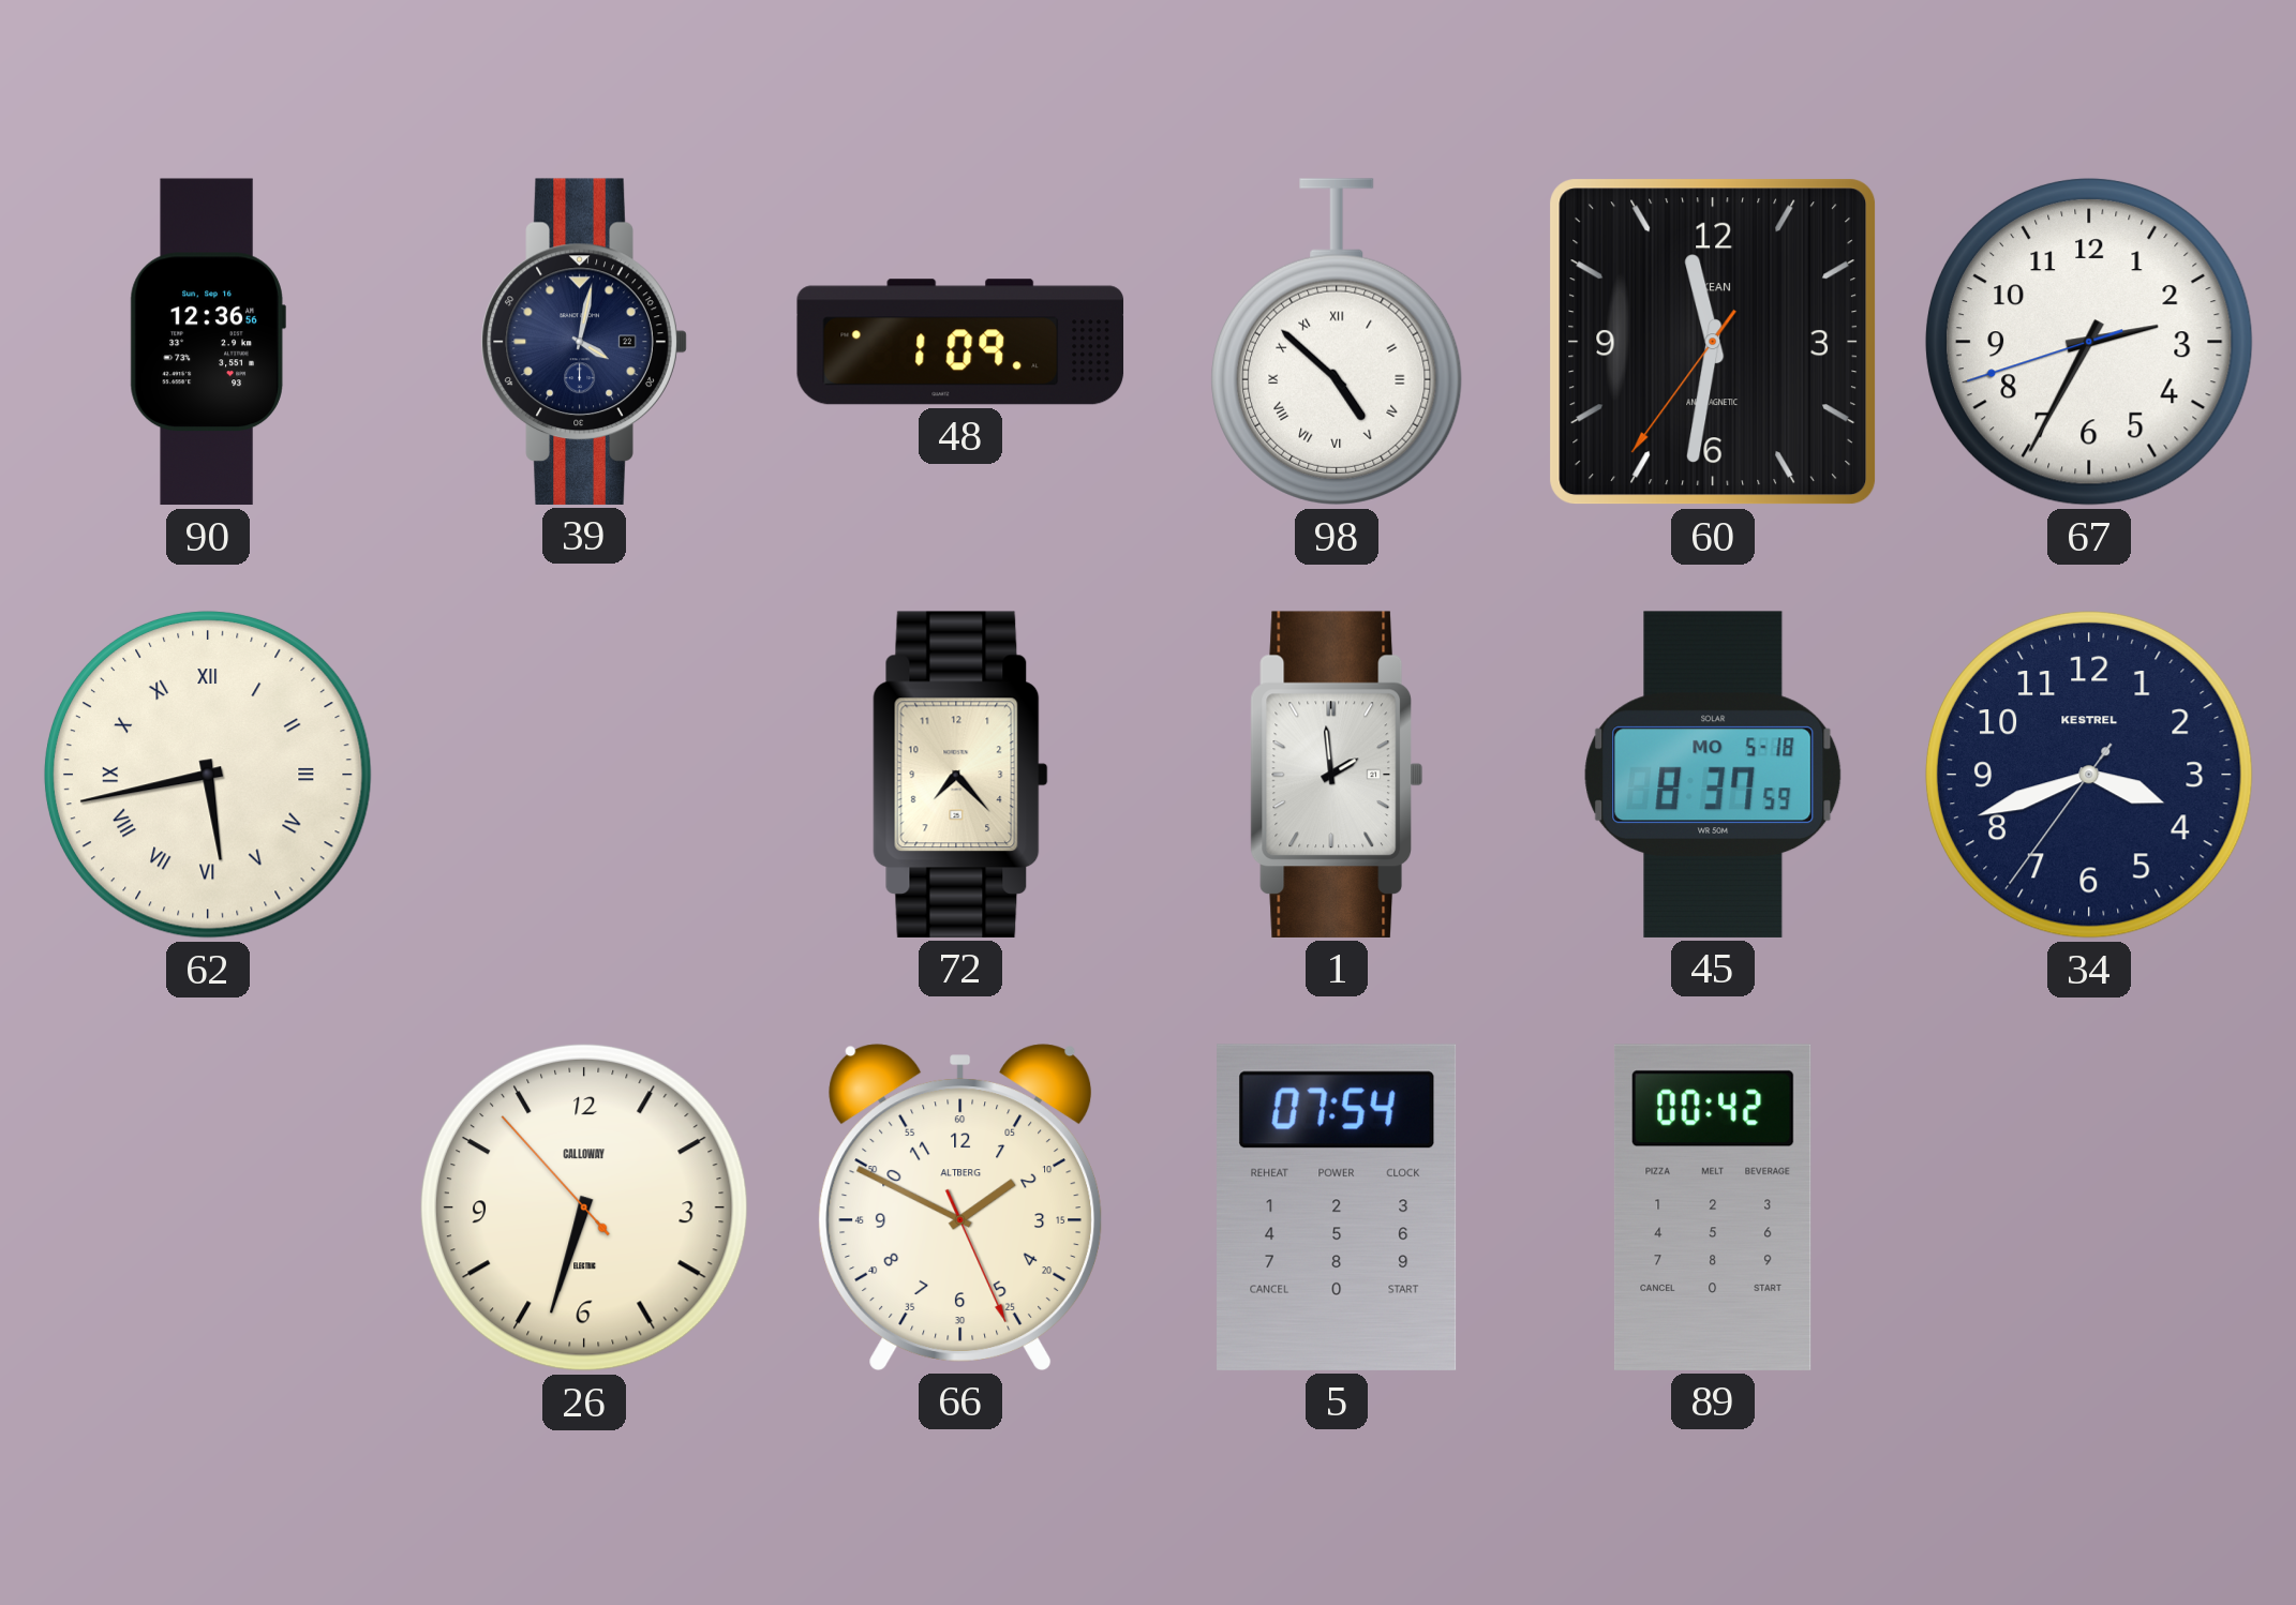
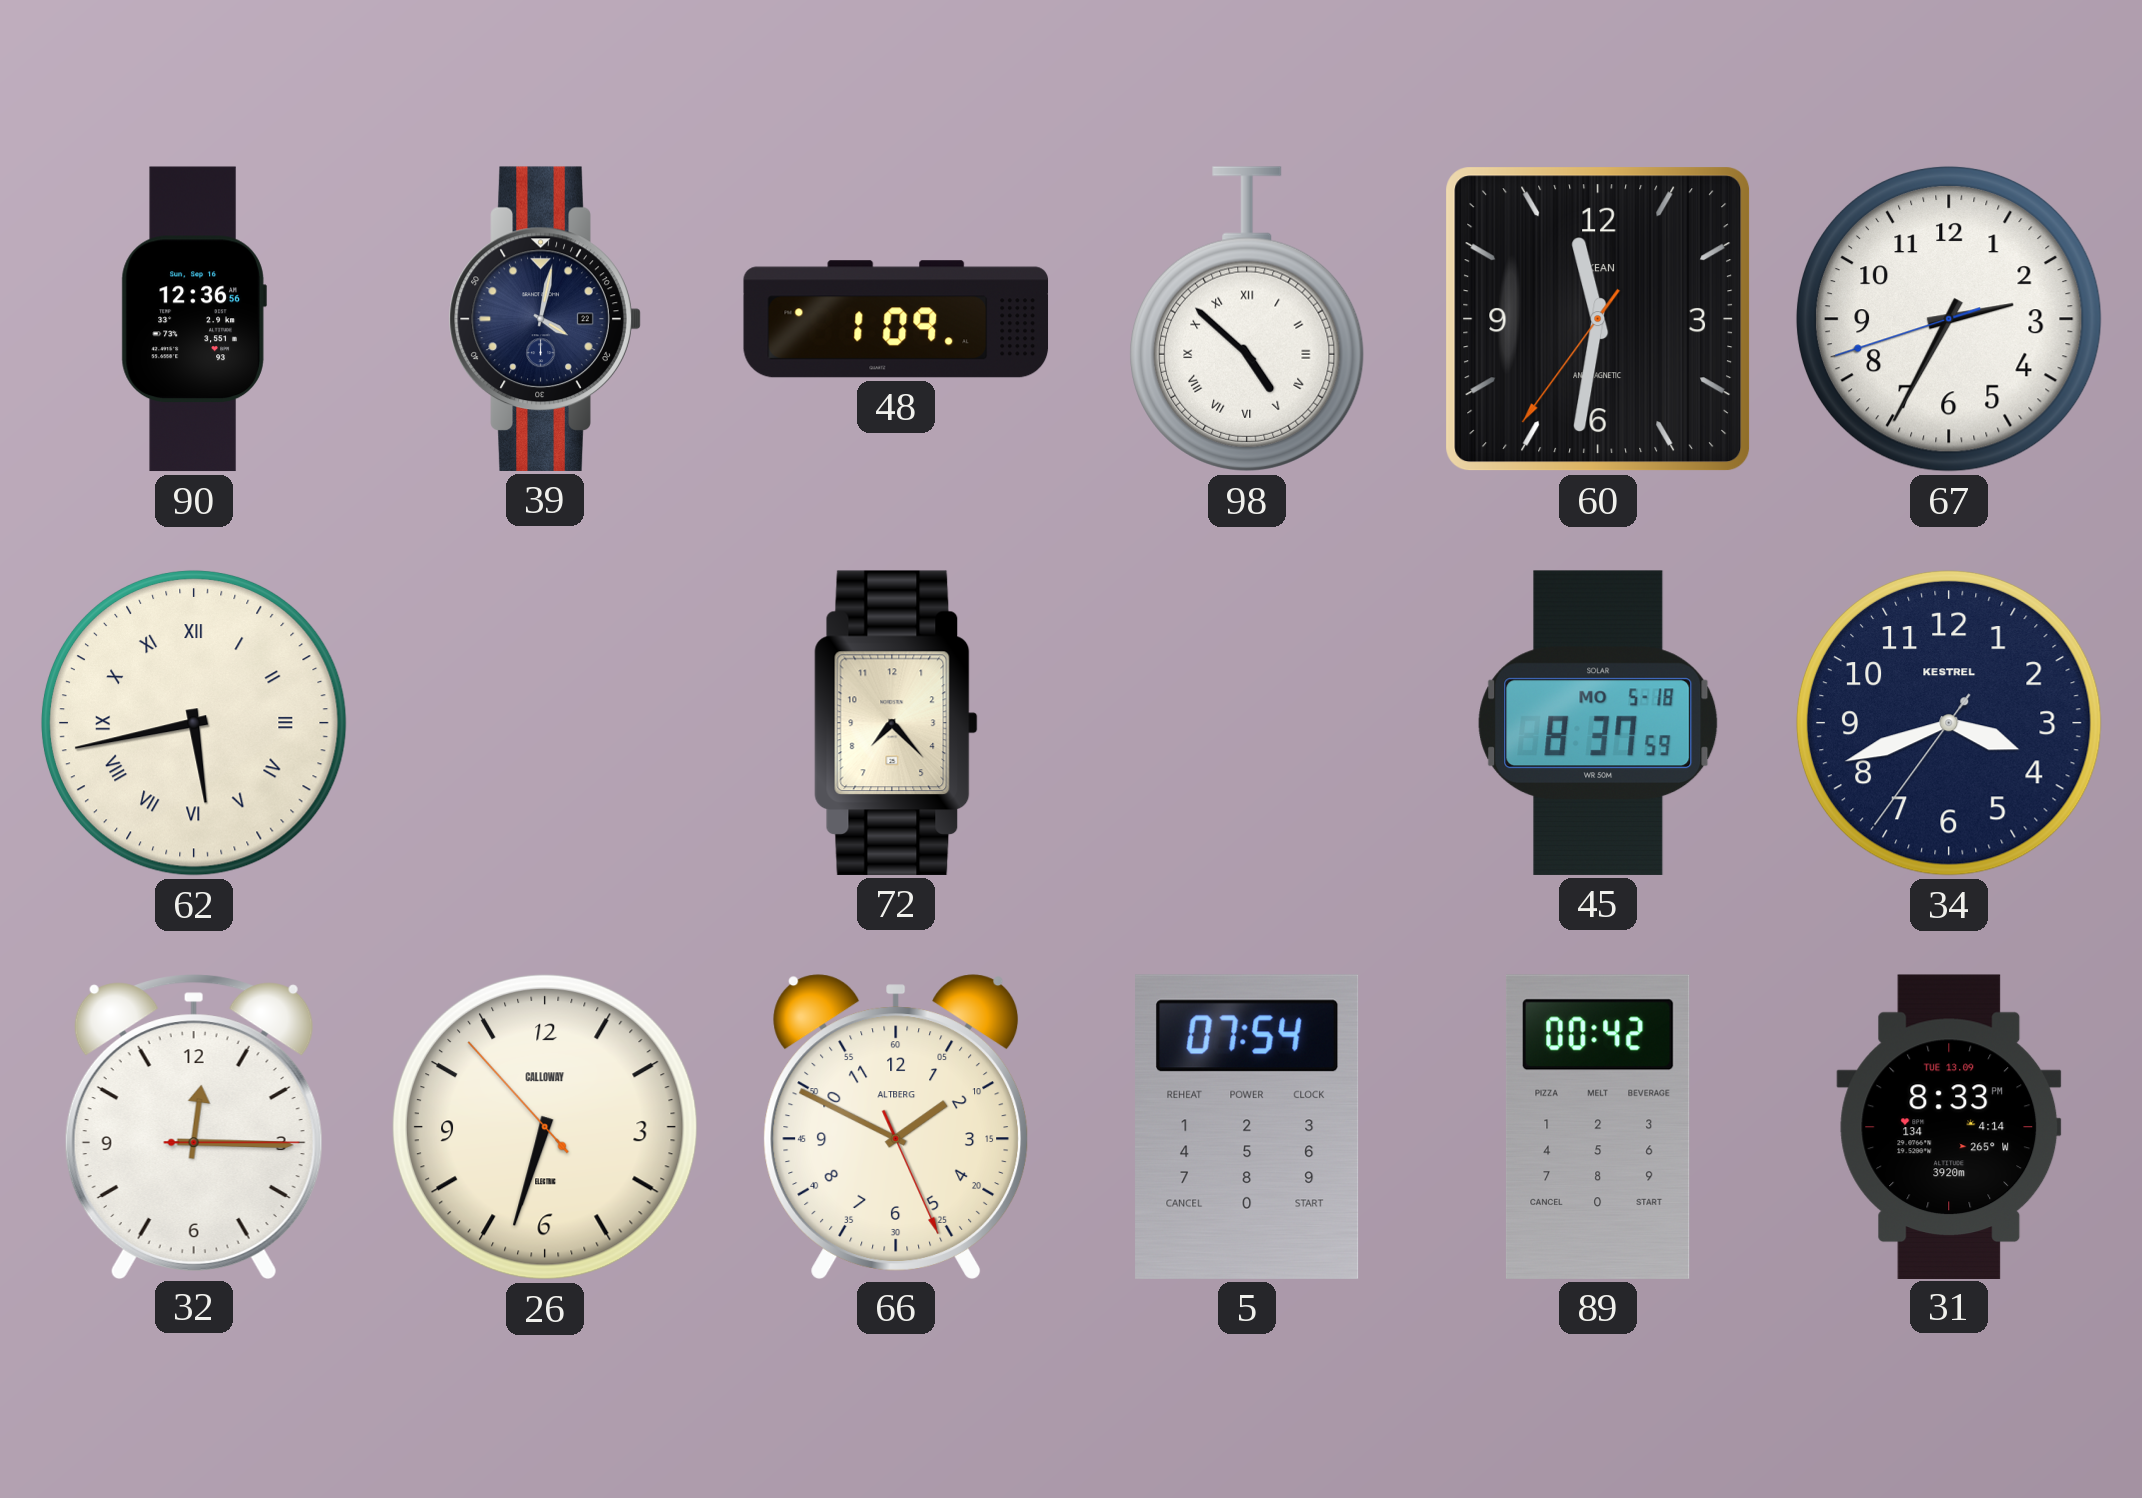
1: 1:59 -> none (1337, 775)
32: none -> 12:15 (194, 1126)
31: none -> 8:33 (1949, 1126)
